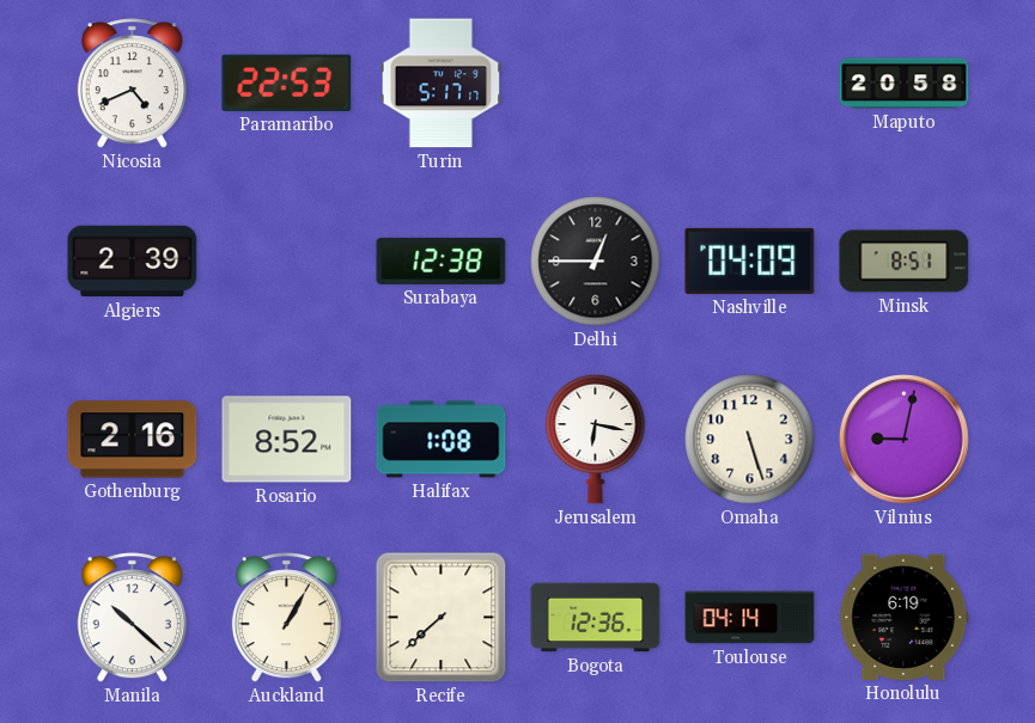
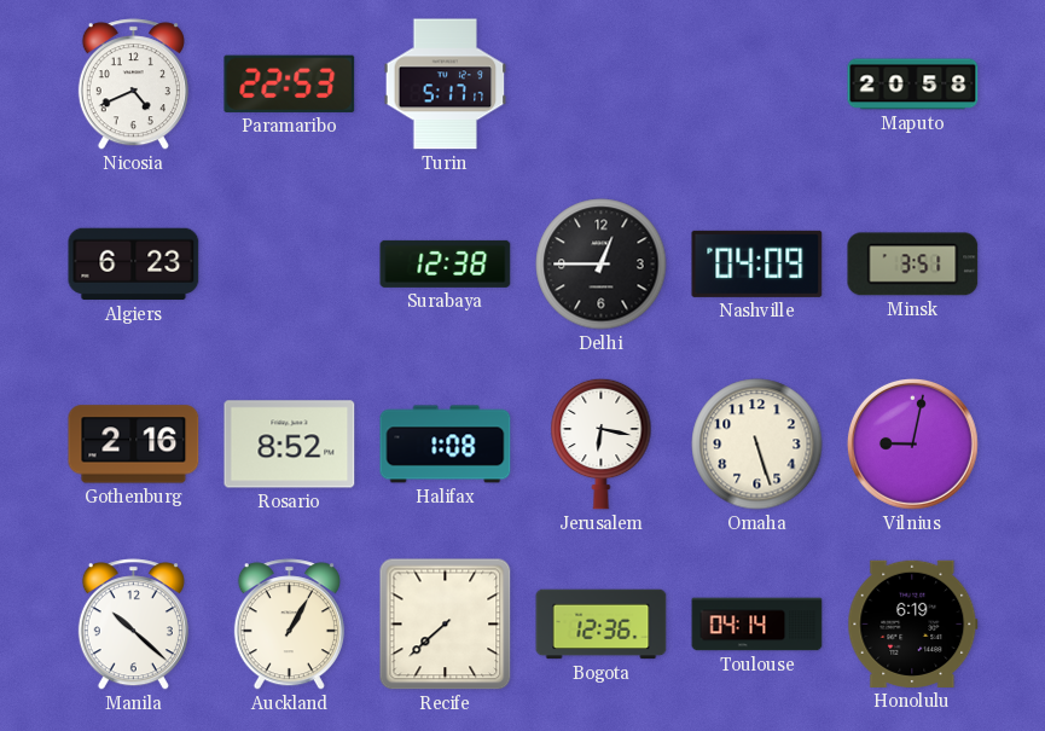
Algiers: 2:39 -> 6:23 (134, 265)
Minsk: 8:51 -> 3:51 (913, 265)
